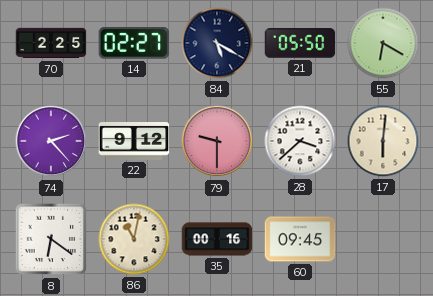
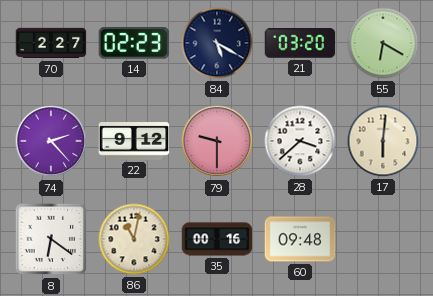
70: 2:25 -> 2:27 (51, 43)
14: 02:27 -> 02:23 (134, 43)
21: 05:50 -> 03:20 (300, 43)
60: 09:45 -> 09:48 (300, 239)
